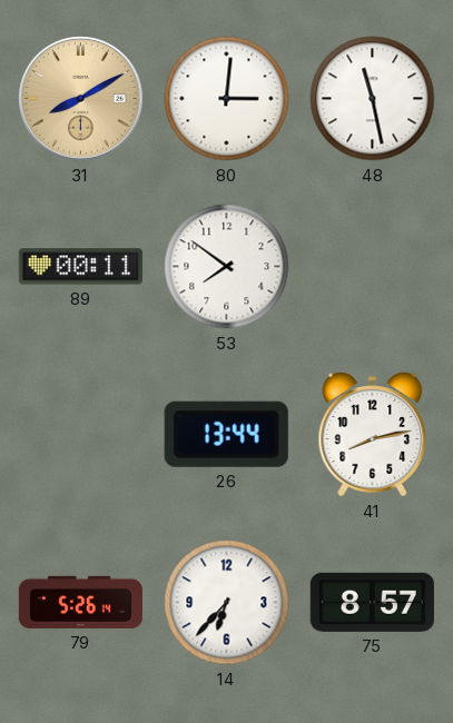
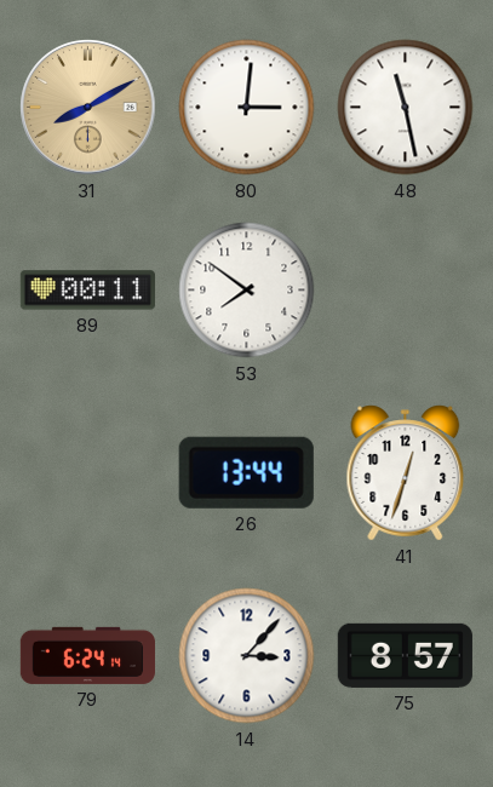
41: 8:13 -> 12:33 (406, 473)
79: 5:26 -> 6:24 (87, 655)
14: 6:37 -> 3:07 (247, 656)
